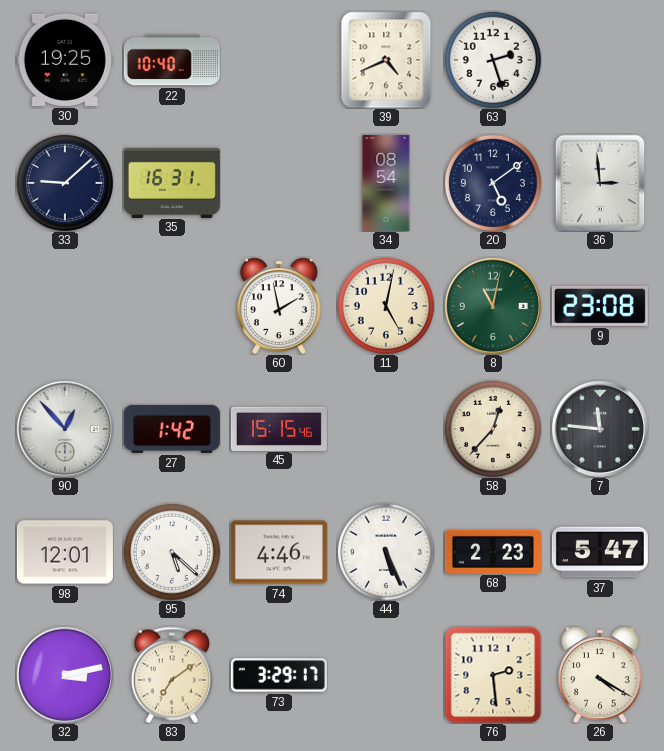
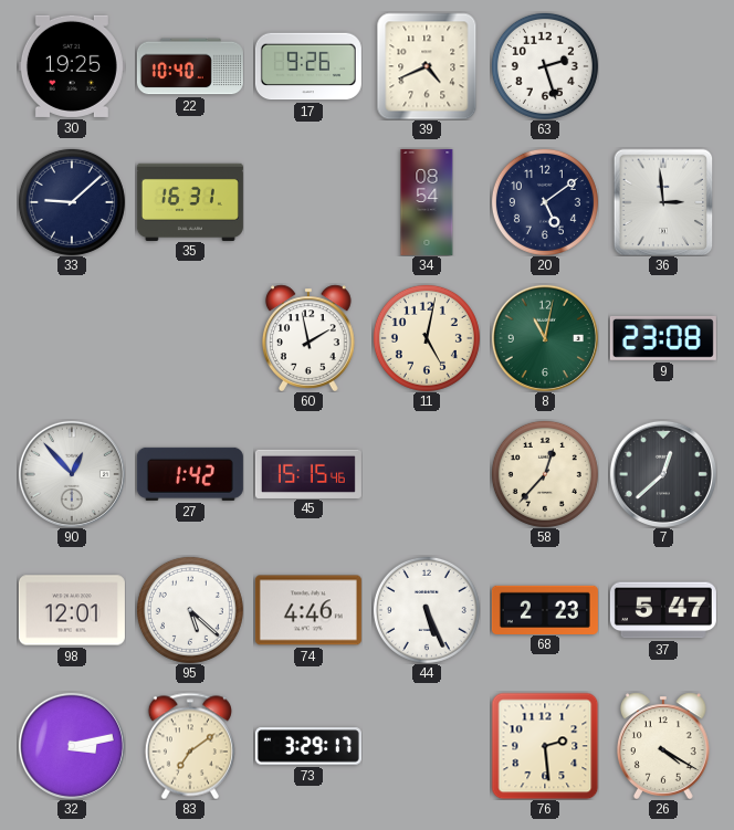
17: none -> 9:26 (308, 66)
7: 11:46 -> 12:38 (663, 474)
